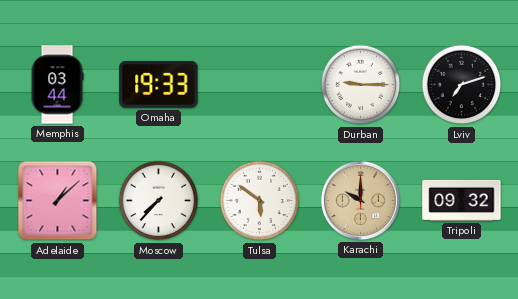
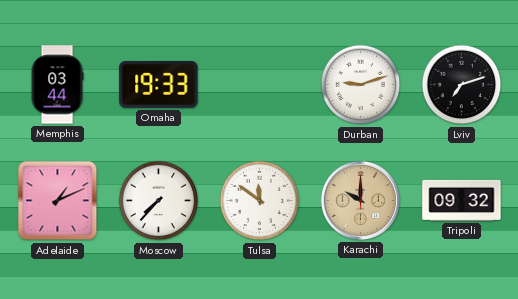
Durban: 9:15 -> 9:12 (361, 85)
Adelaide: 1:08 -> 1:11 (58, 201)
Tulsa: 5:51 -> 11:51 (260, 201)
